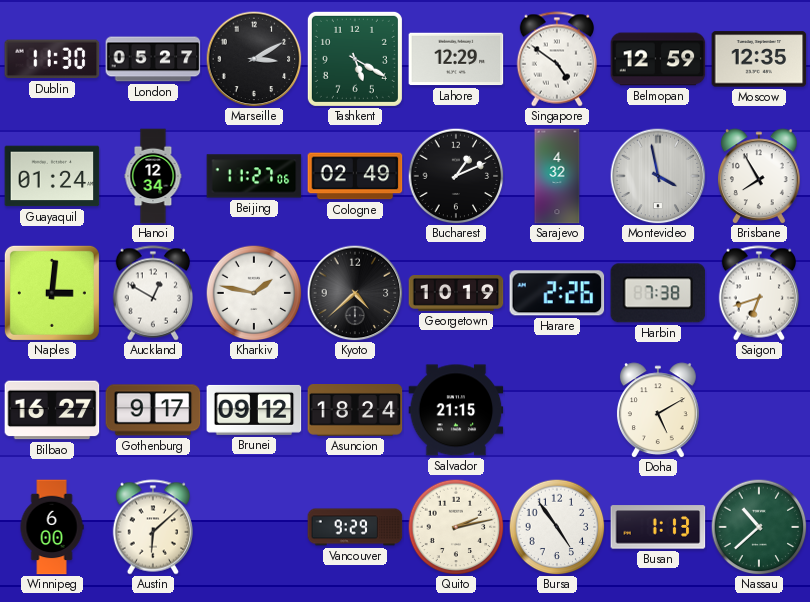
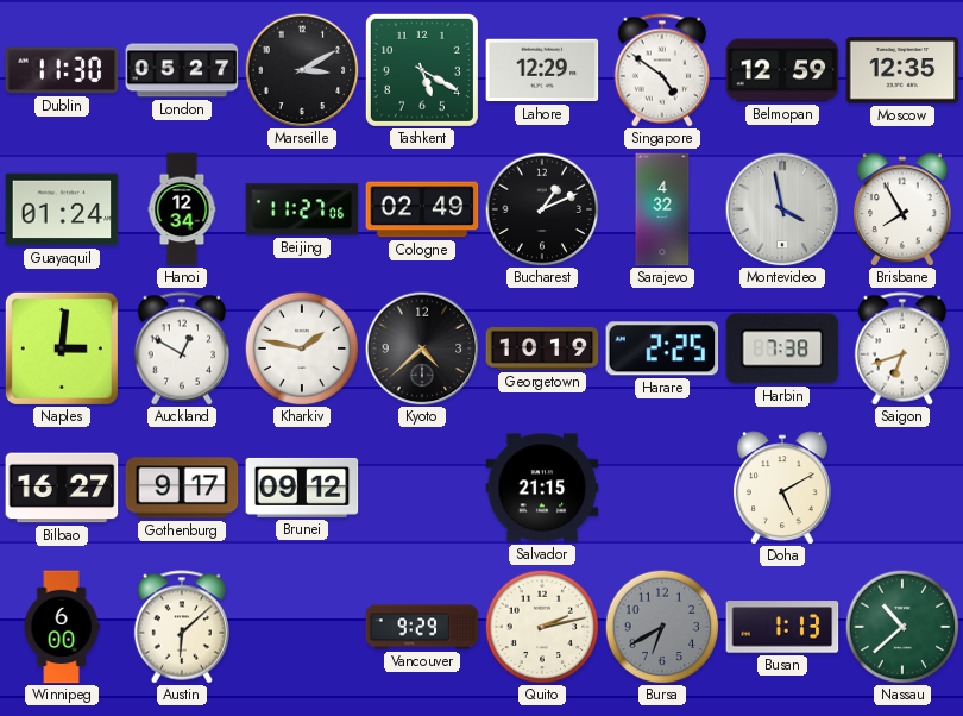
Harare: 2:26 -> 2:25 (662, 348)
Asuncion: 18:24 -> none (355, 411)
Bursa: 4:54 -> 6:40 (662, 627)
Bursa dial: white -> grey (662, 627)
